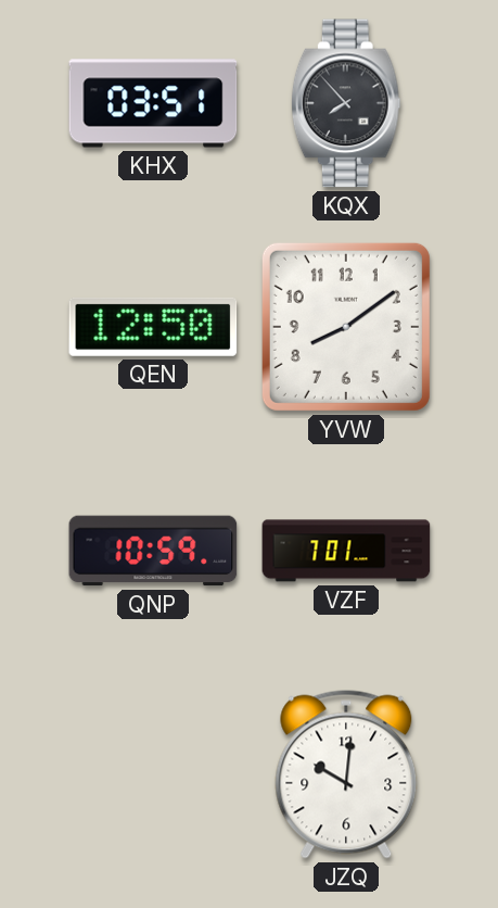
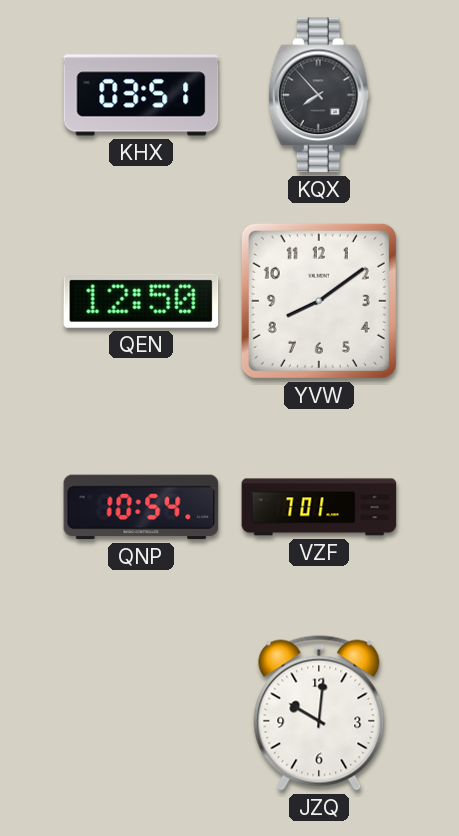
QNP: 10:59 -> 10:54 (141, 507)
